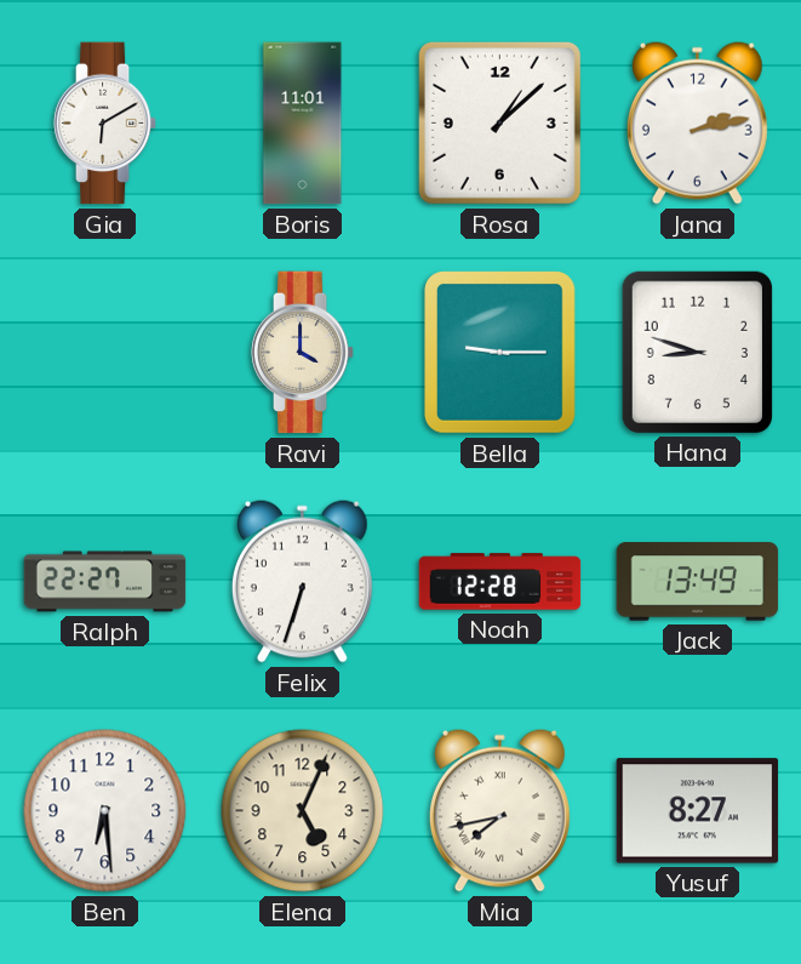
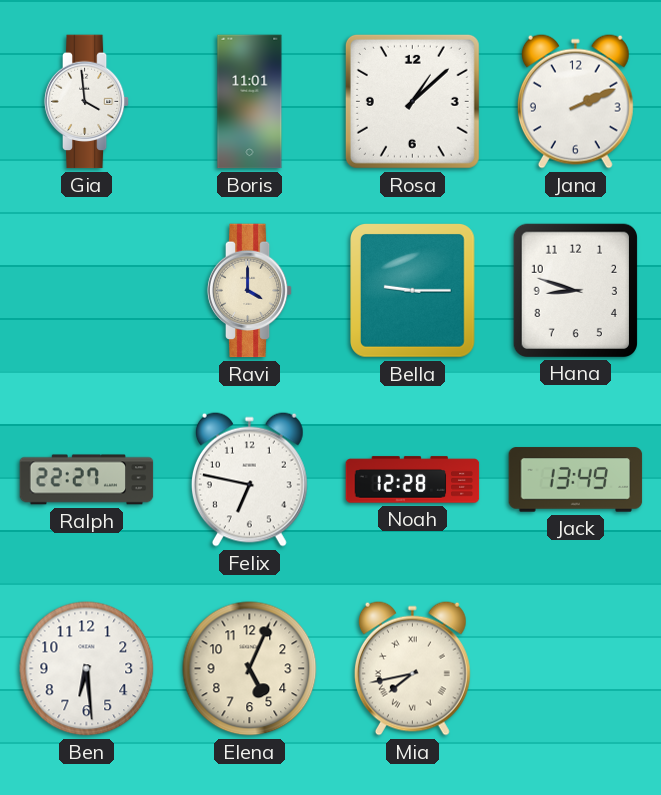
Gia: 6:10 -> 3:59 (87, 102)
Jana: 2:13 -> 2:11 (575, 101)
Felix: 6:33 -> 6:47 (249, 479)
Yusuf: 8:27 -> none (698, 811)
